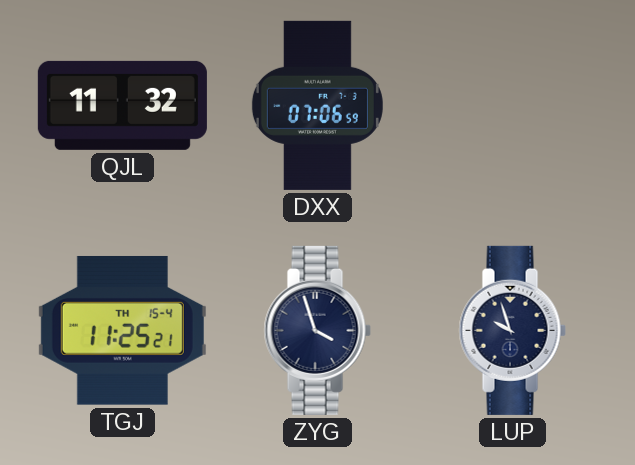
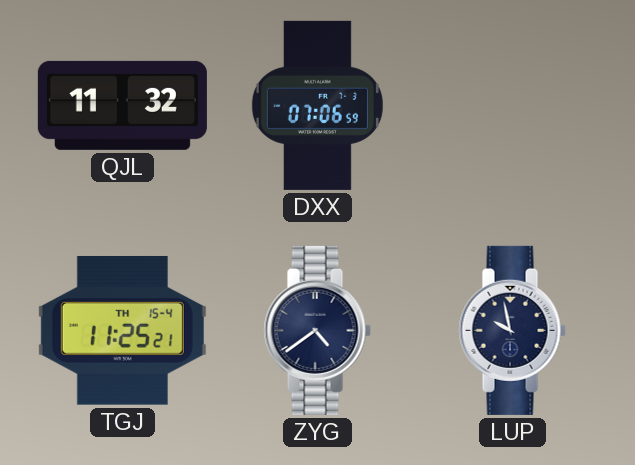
ZYG: 3:57 -> 4:39 (317, 330)
LUP: 9:57 -> 9:58 (512, 330)
